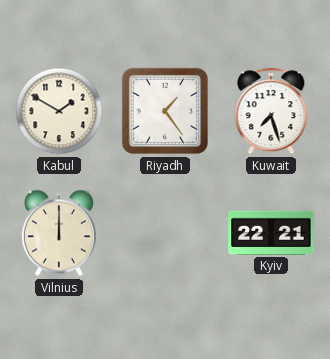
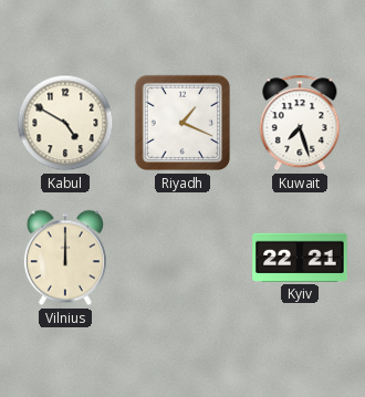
Kabul: 1:50 -> 4:50 (65, 123)
Riyadh: 1:24 -> 1:19 (182, 123)
